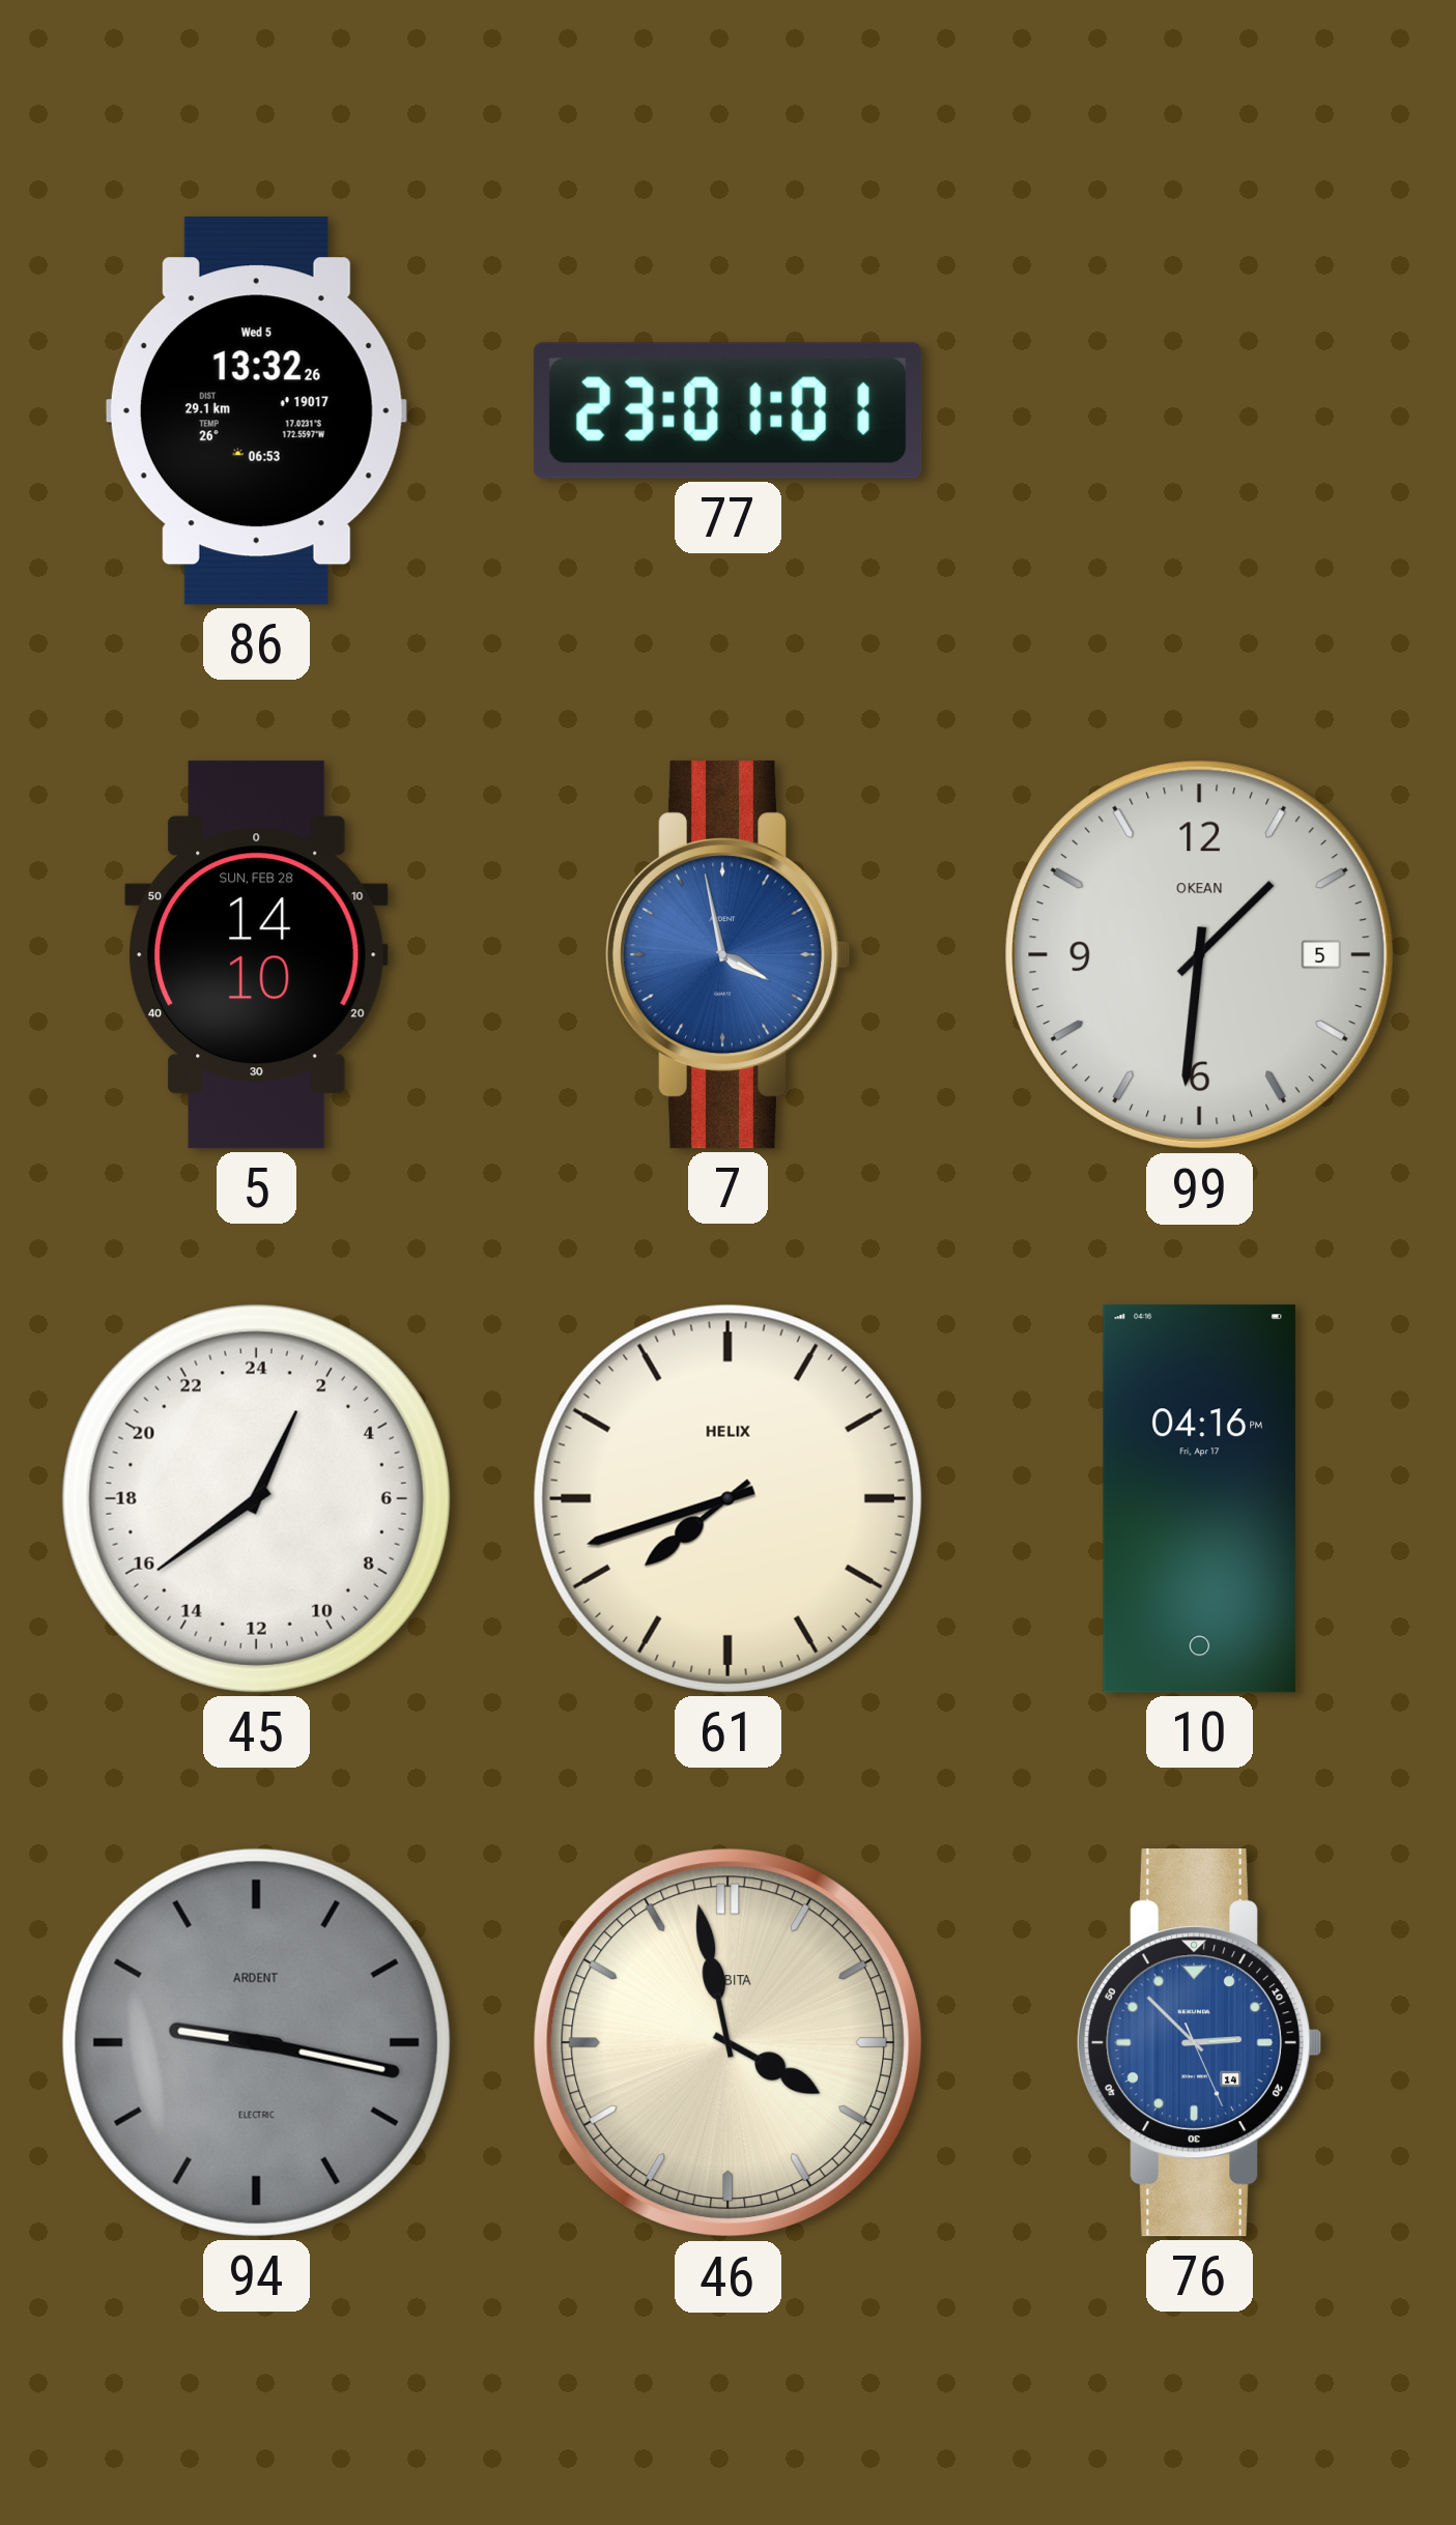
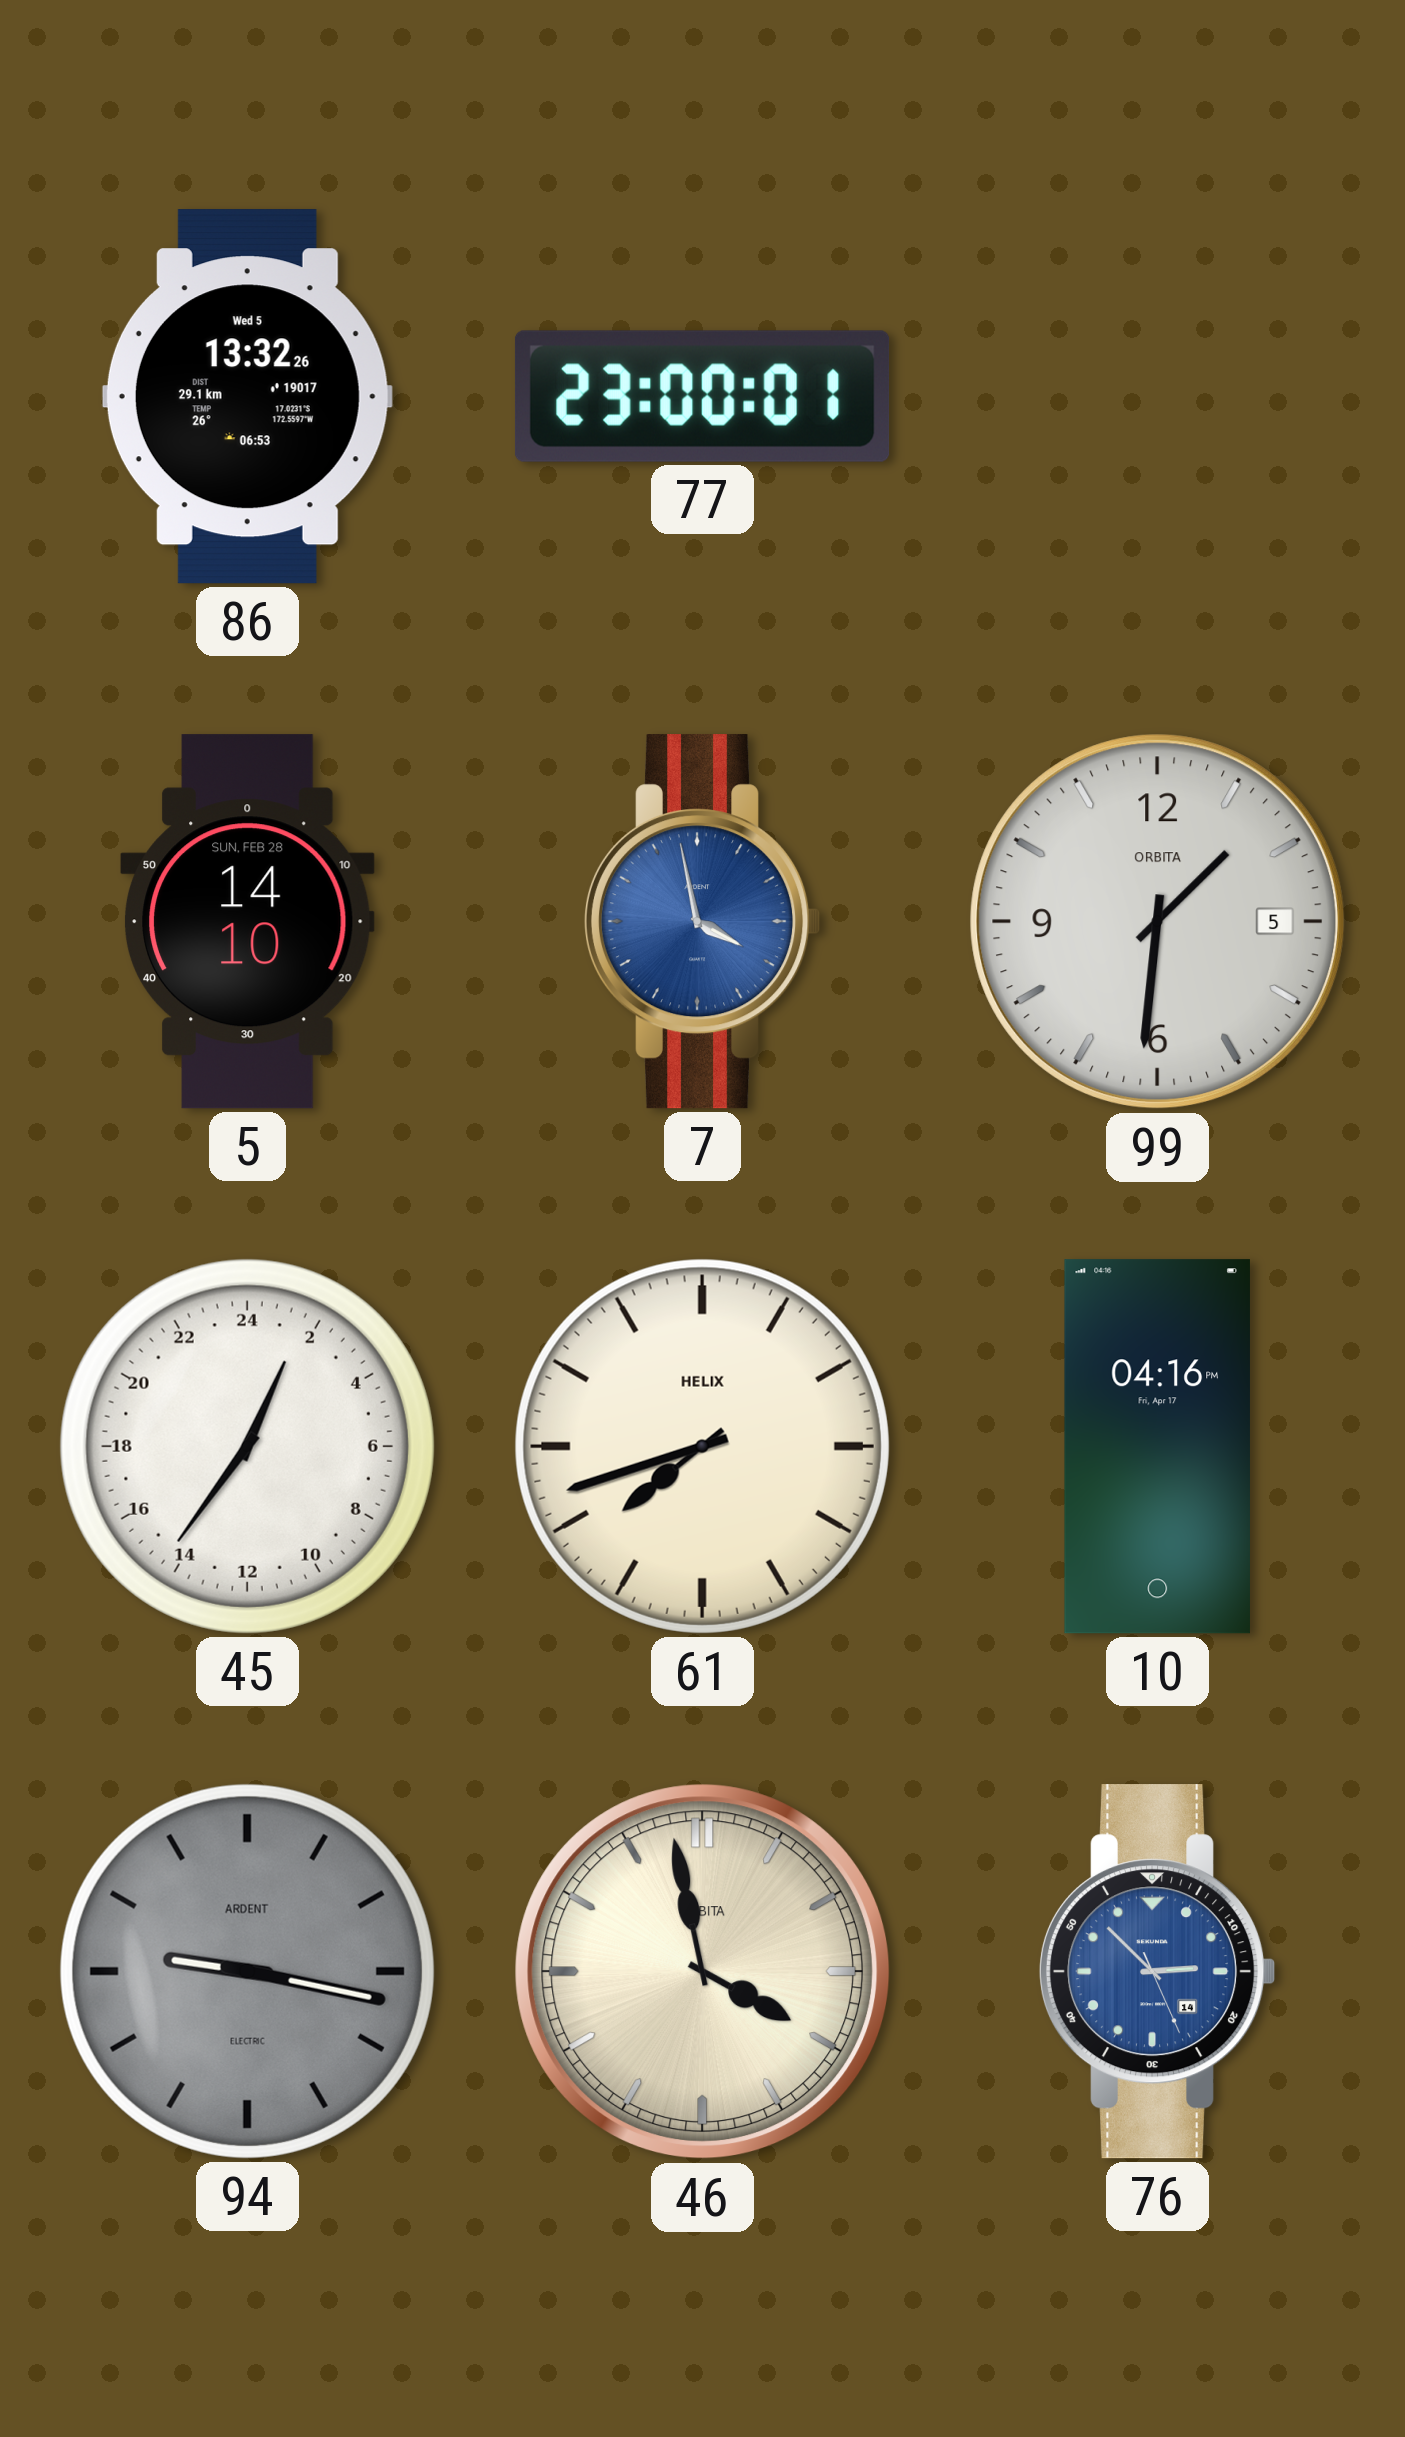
77: 23:01 -> 23:00 (702, 396)
99 brand: OKEAN -> ORBITA (1158, 922)
45: 1:39 -> 1:36 (247, 1446)
